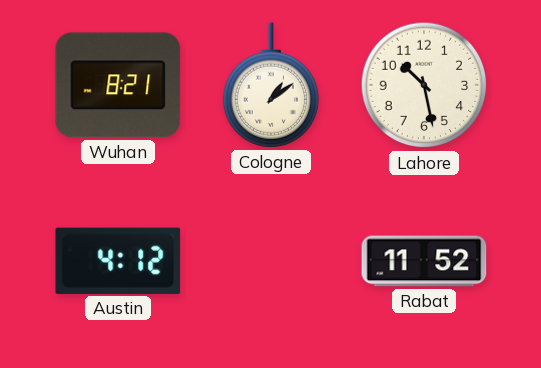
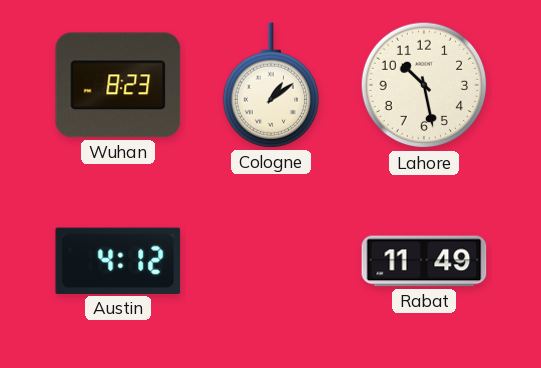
Wuhan: 8:21 -> 8:23 (118, 85)
Rabat: 11:52 -> 11:49 (424, 261)
